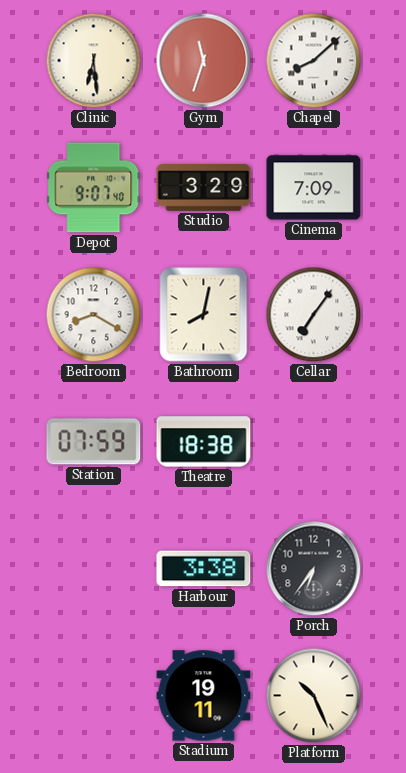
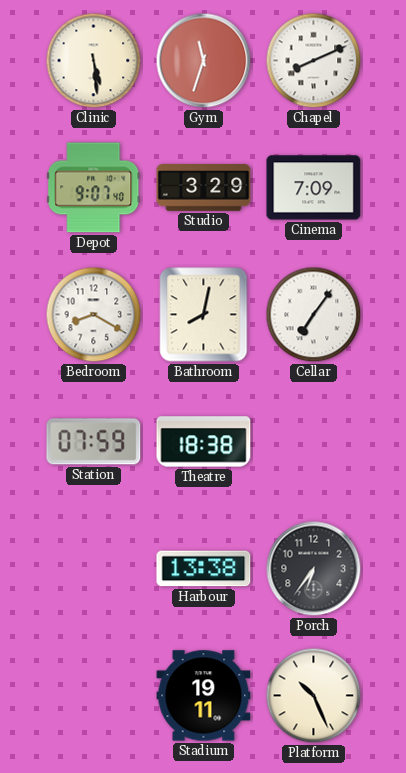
Clinic: 6:29 -> 5:29 (94, 61)
Chapel: 8:08 -> 8:11 (314, 61)
Harbour: 3:38 -> 13:38 (204, 569)
